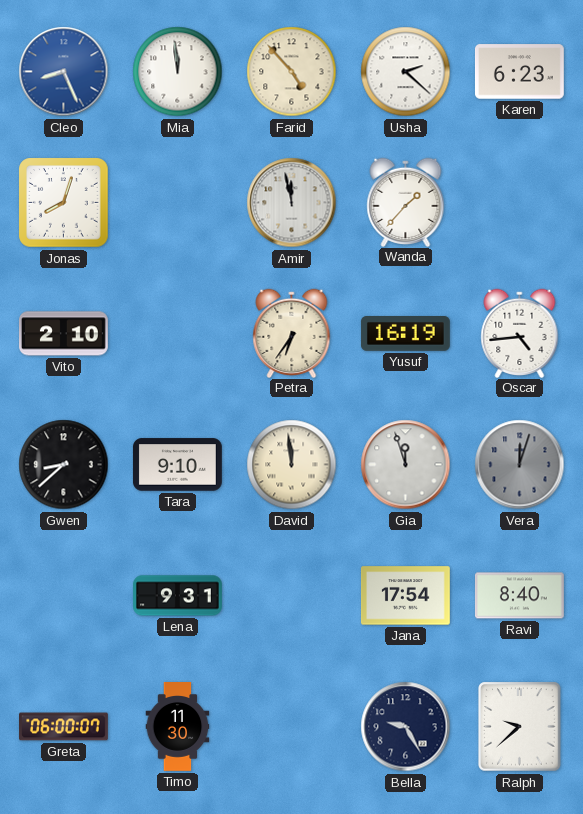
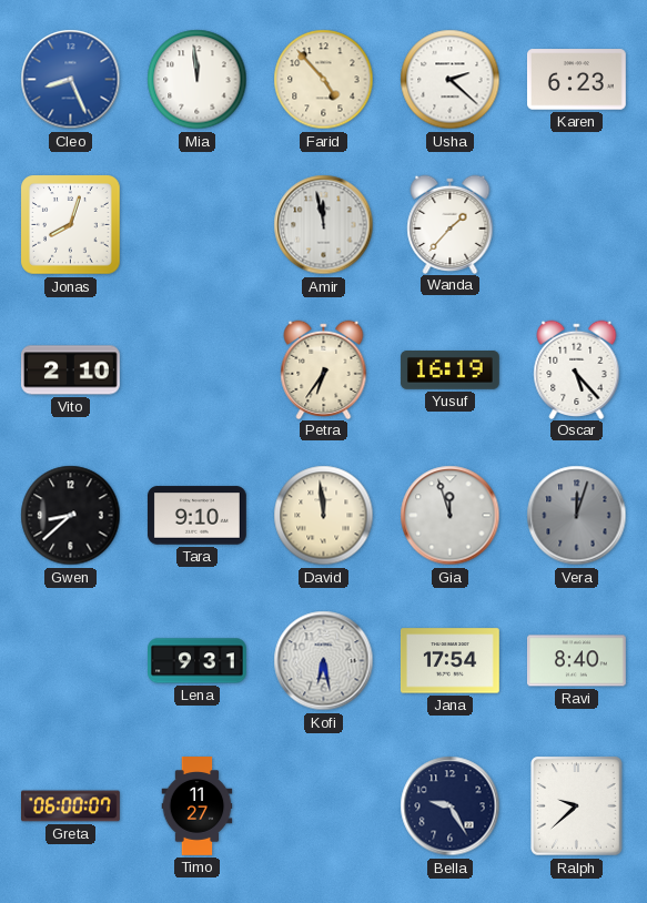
Oscar: 4:44 -> 5:23 (577, 369)
Kofi: none -> 6:28 (324, 661)
Timo: 11:30 -> 11:27 (198, 806)
